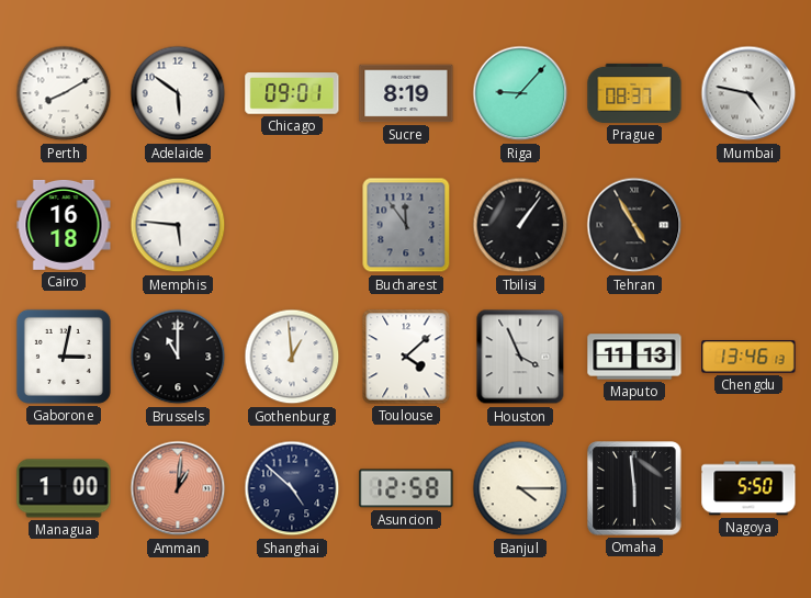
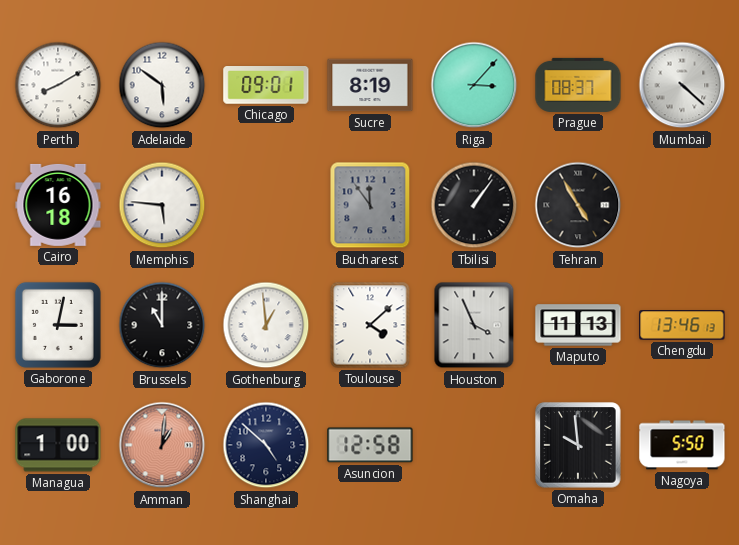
Riga: 9:07 -> 3:07 (474, 85)
Mumbai: 4:47 -> 4:22 (682, 85)
Banjul: 4:15 -> none (520, 488)
Omaha: 5:59 -> 9:59 (578, 445)
